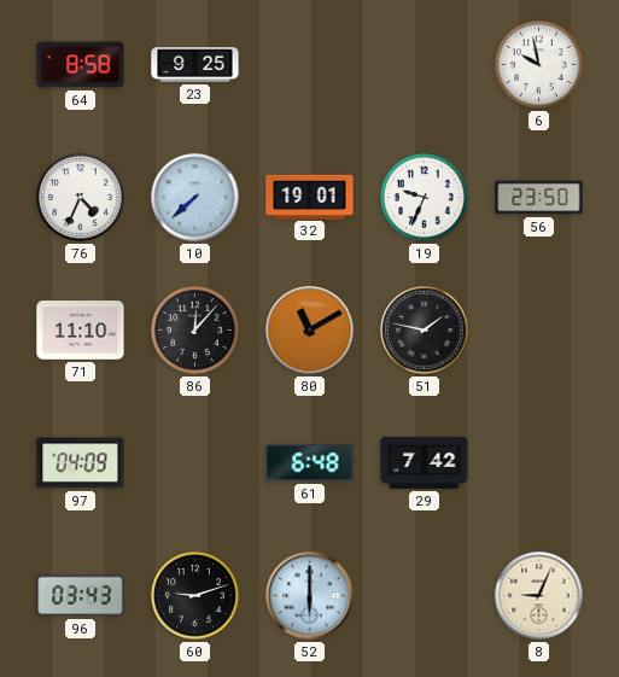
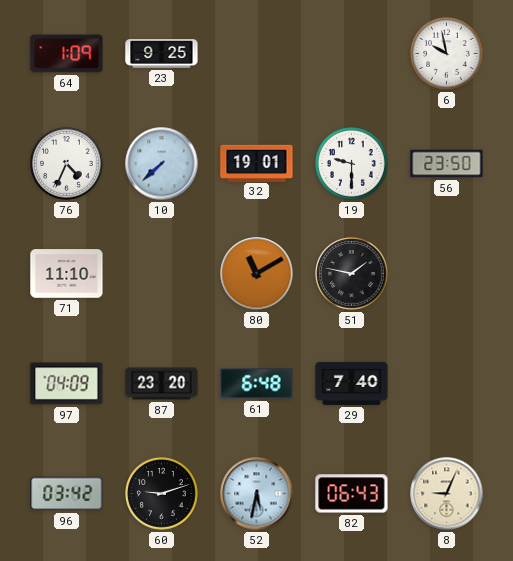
64: 8:58 -> 1:09 (67, 54)
19: 9:34 -> 9:30 (352, 164)
86: 12:07 -> none (195, 331)
87: none -> 23:20 (162, 384)
29: 7:42 -> 7:40 (352, 383)
96: 03:43 -> 03:42 (67, 494)
52: 6:00 -> 5:32 (257, 494)
82: none -> 06:43 (352, 494)
